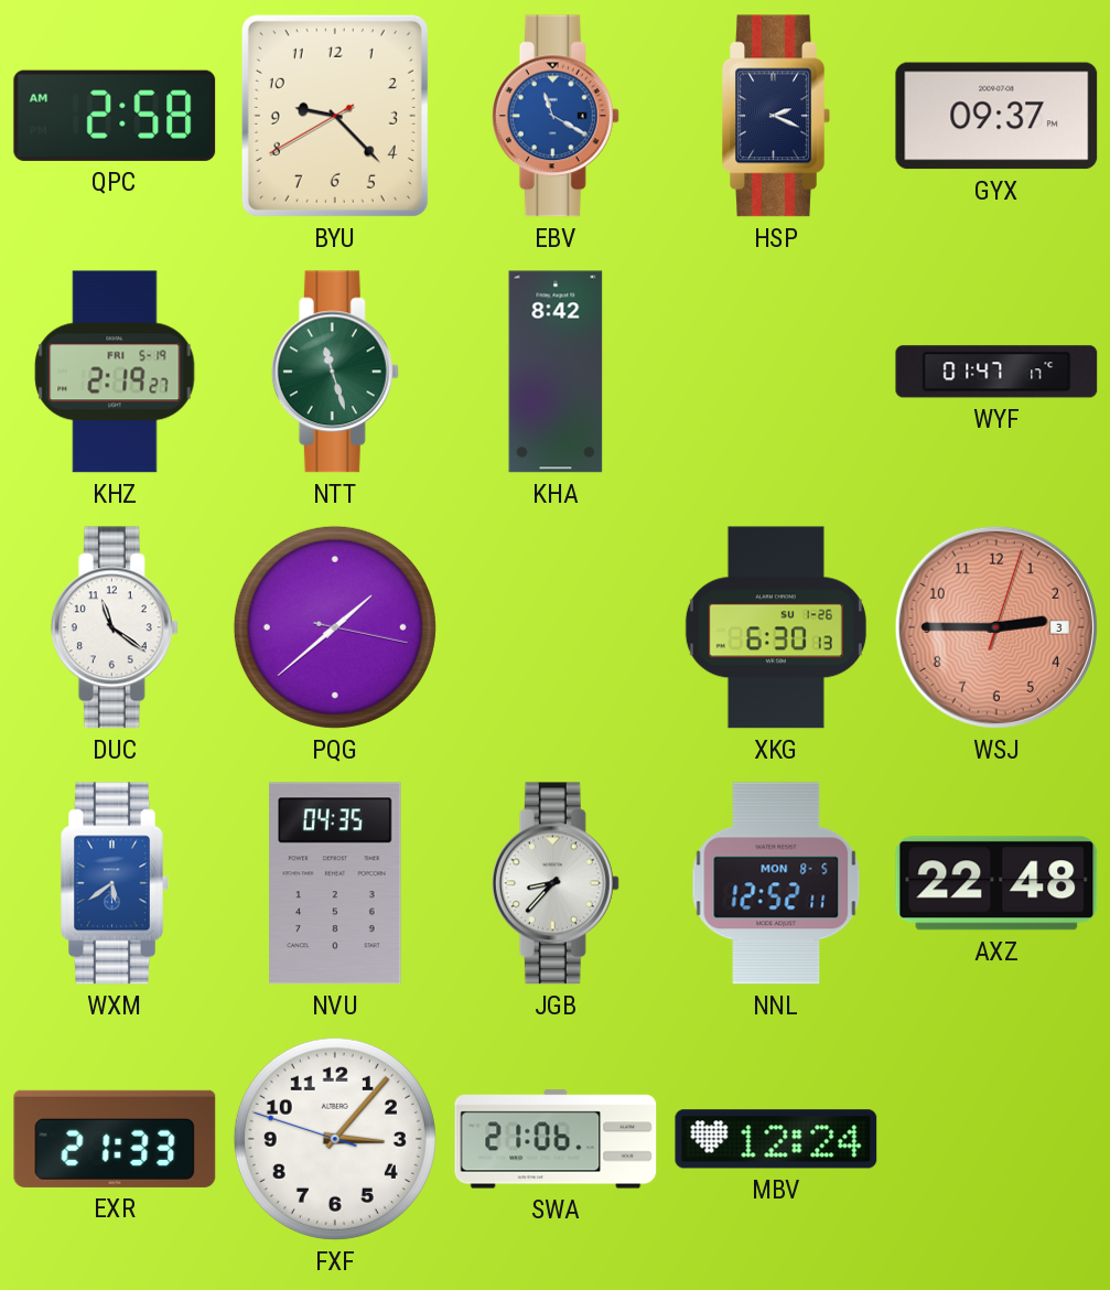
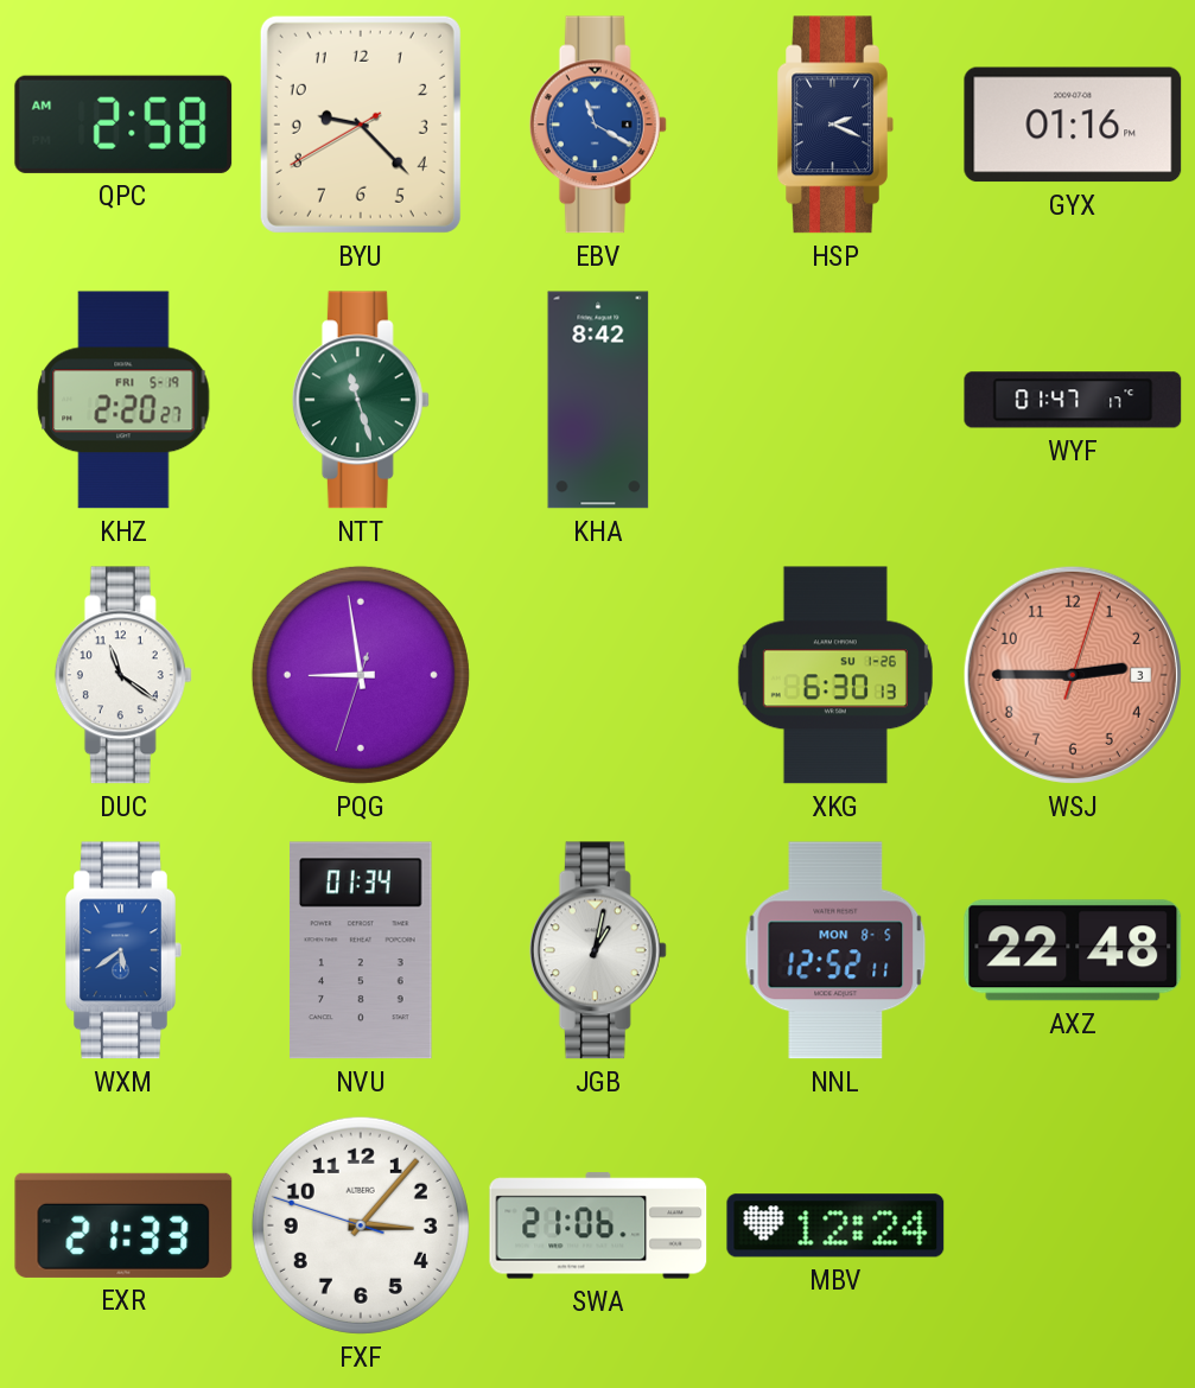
GYX: 09:37 -> 01:16 (1073, 125)
KHZ: 2:19 -> 2:20 (123, 400)
PQG: 1:38 -> 8:58 (361, 675)
NVU: 04:35 -> 01:34 (361, 950)
JGB: 8:37 -> 1:02 (598, 950)
